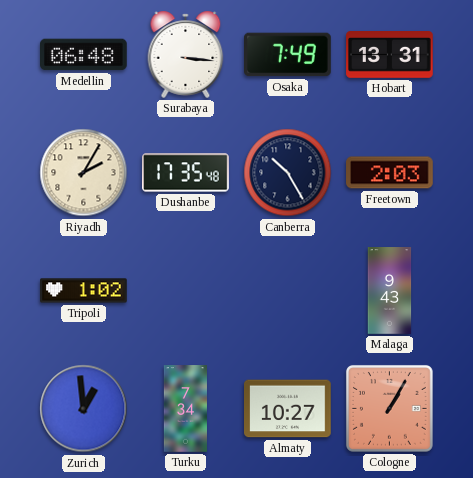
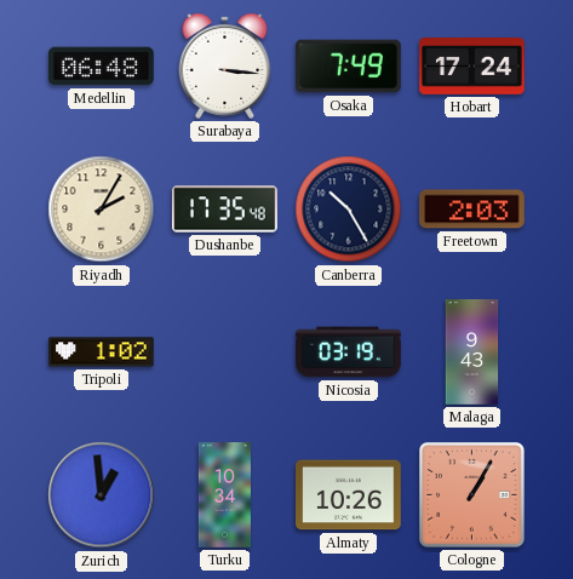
Hobart: 13:31 -> 17:24 (472, 67)
Nicosia: none -> 03:19 (349, 352)
Turku: 7:34 -> 10:34 (224, 495)
Almaty: 10:27 -> 10:26 (349, 495)
